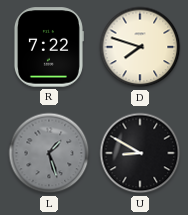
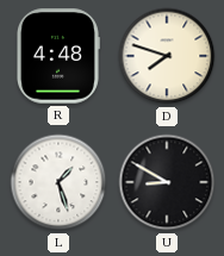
R: 7:22 -> 4:48 (57, 56)
L dial: grey -> white (58, 182)
